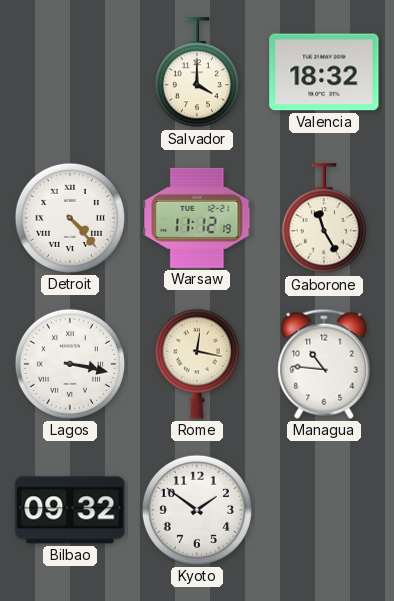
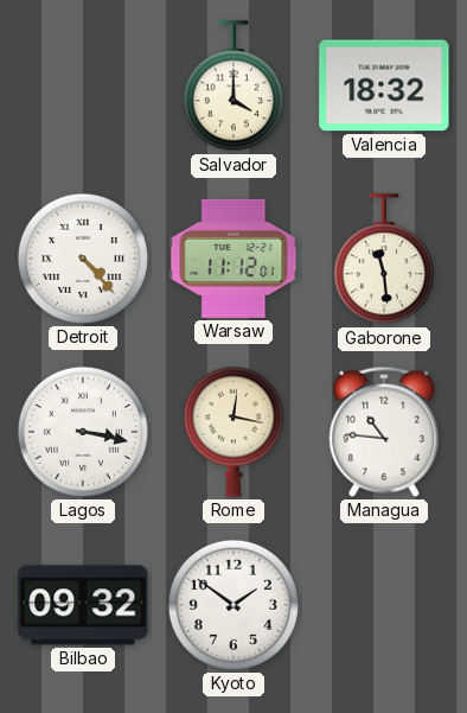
Warsaw: 11:12:19 -> 11:12:01 (233, 259)
Gaborone: 11:25 -> 11:29 (384, 260)
